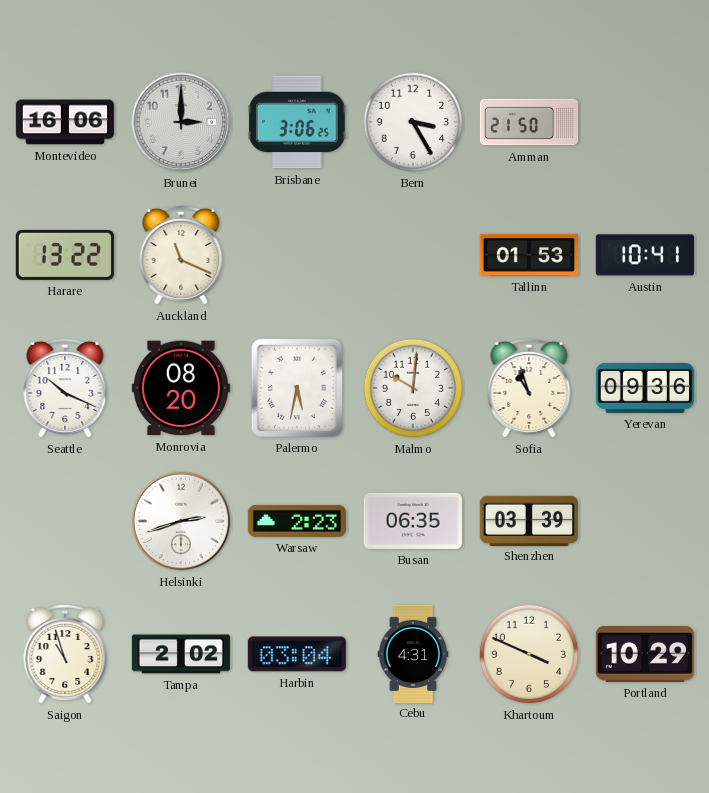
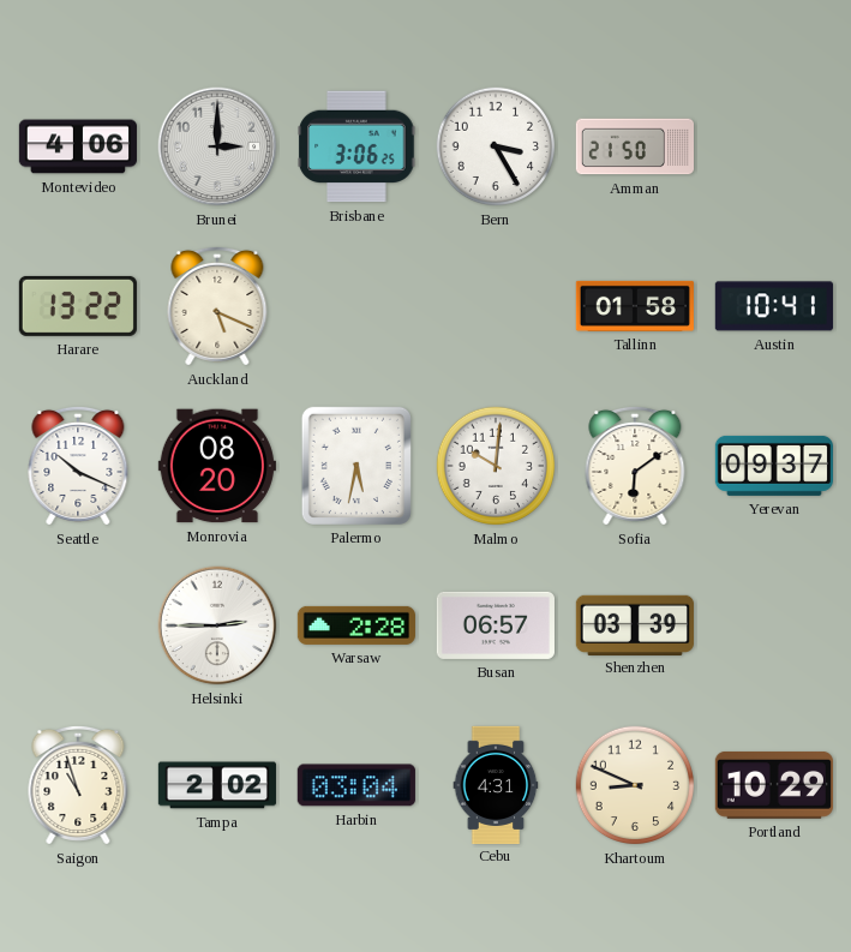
Montevideo: 16:06 -> 4:06 (78, 146)
Auckland: 11:19 -> 5:19 (217, 306)
Tallinn: 01:53 -> 01:58 (635, 306)
Sofia: 10:57 -> 6:09 (635, 466)
Yerevan: 09:36 -> 09:37 (774, 466)
Helsinki: 2:42 -> 2:45 (217, 625)
Warsaw: 2:23 -> 2:28 (356, 625)
Busan: 06:35 -> 06:57 (496, 625)
Khartoum: 3:49 -> 8:49 (635, 785)
